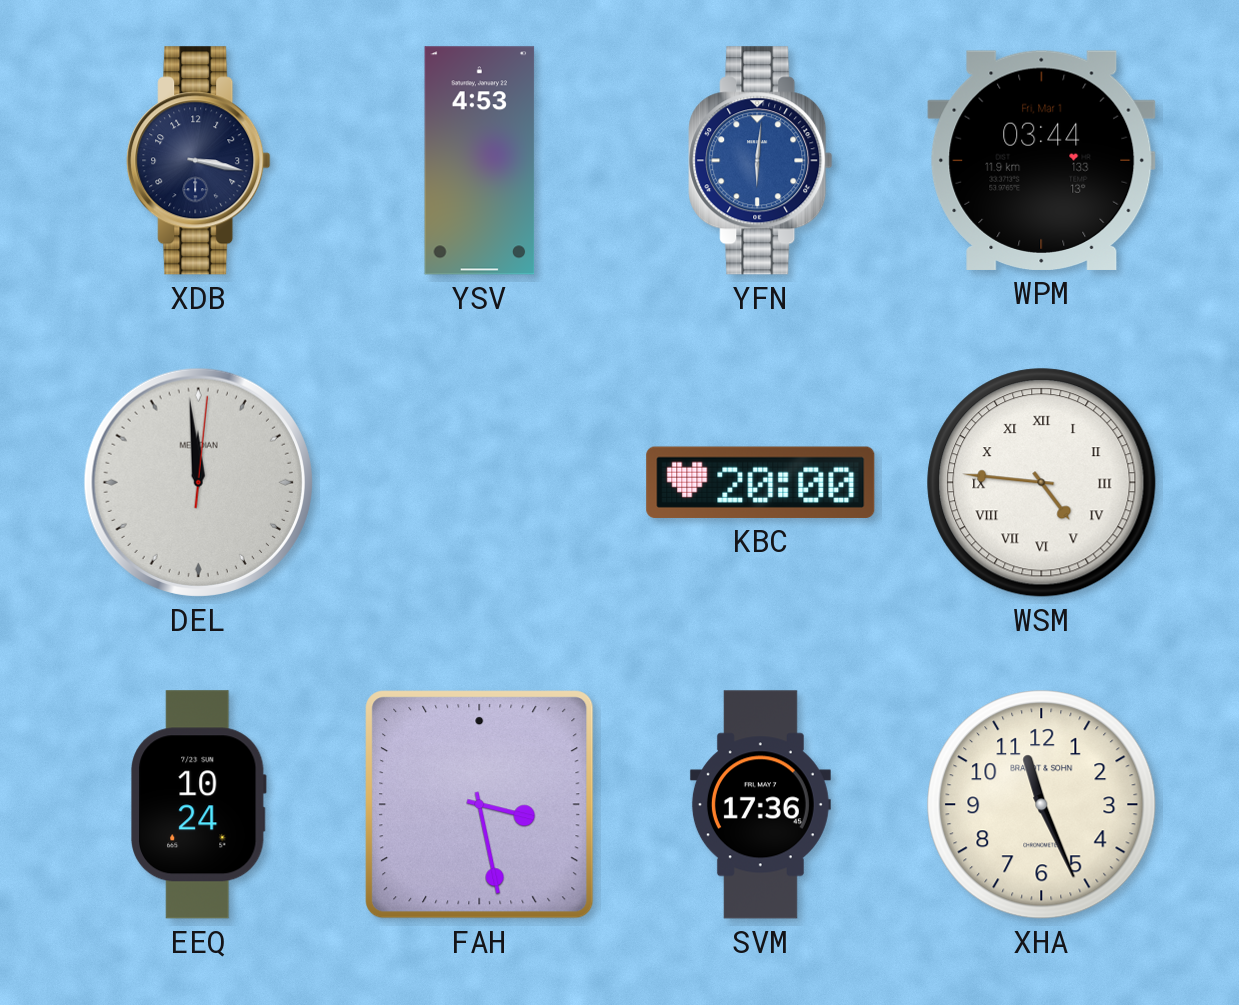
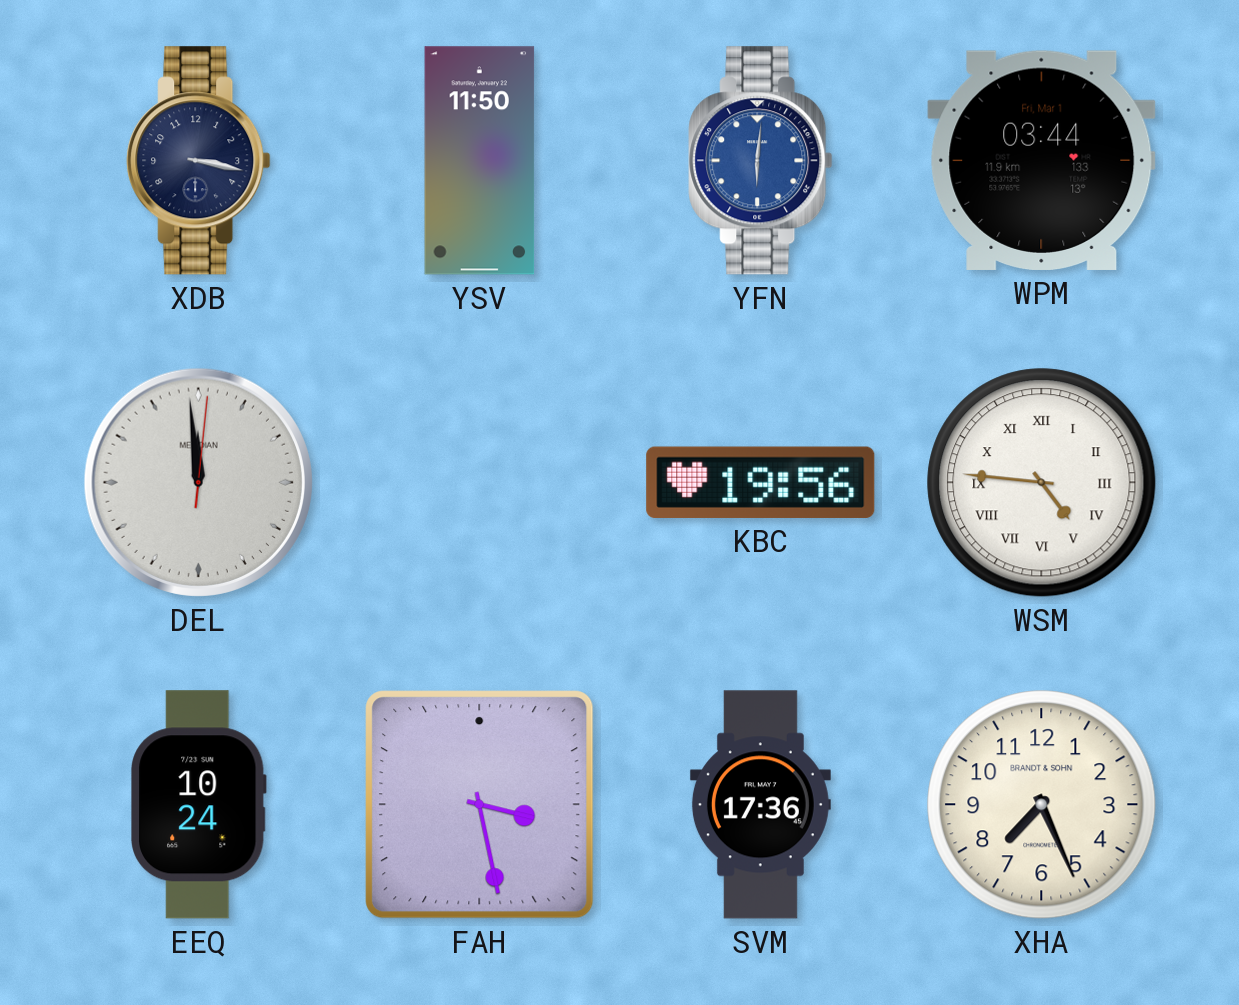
YSV: 4:53 -> 11:50 (480, 161)
KBC: 20:00 -> 19:56 (761, 482)
XHA: 11:26 -> 7:26 (1042, 805)
